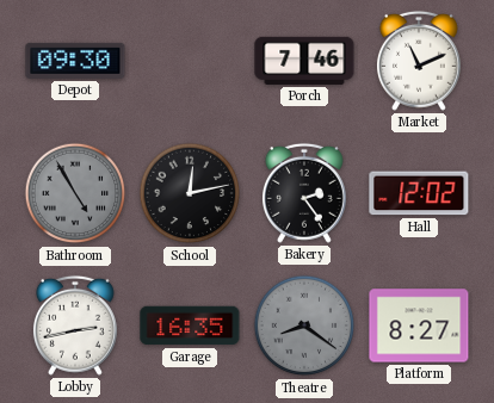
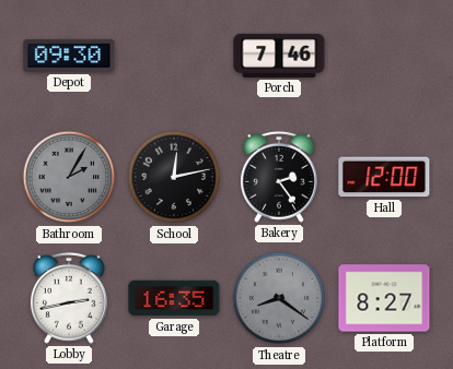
Market: 11:11 -> none (419, 61)
Bathroom: 4:55 -> 2:05 (69, 177)
Hall: 12:02 -> 12:00 (384, 177)
